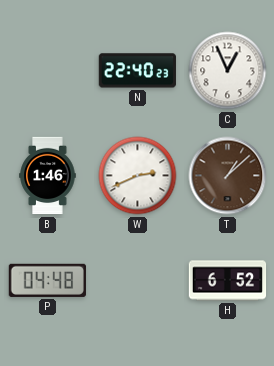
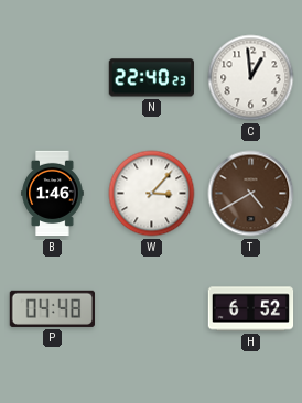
C: 12:56 -> 12:59 (251, 78)
W: 2:41 -> 3:07 (152, 194)
T: 1:08 -> 4:40 (251, 194)
